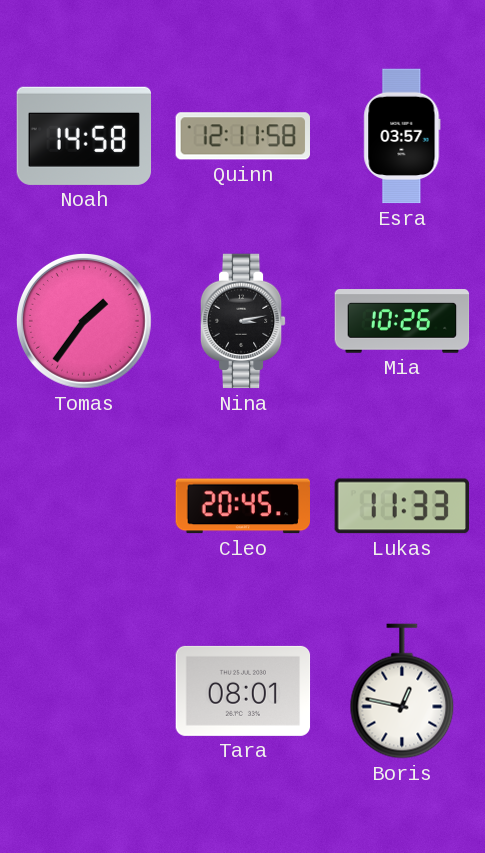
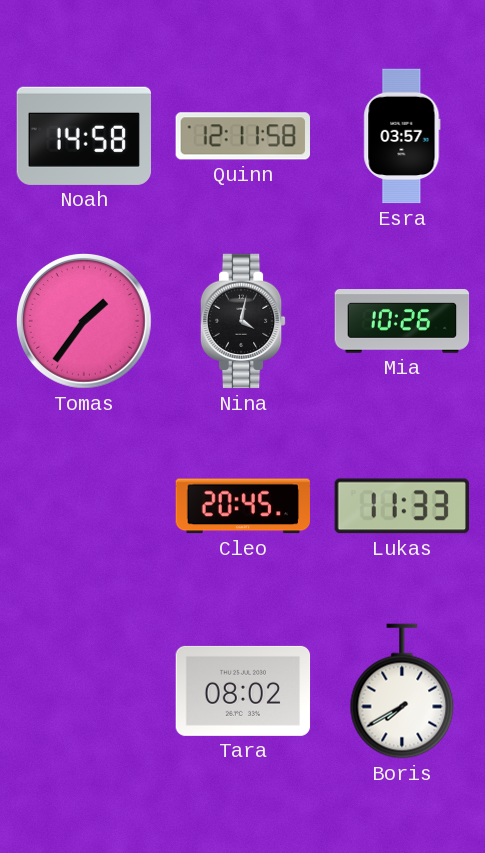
Nina: 3:13 -> 4:02 (243, 321)
Tara: 08:01 -> 08:02 (243, 691)
Boris: 12:47 -> 7:40 (402, 691)
